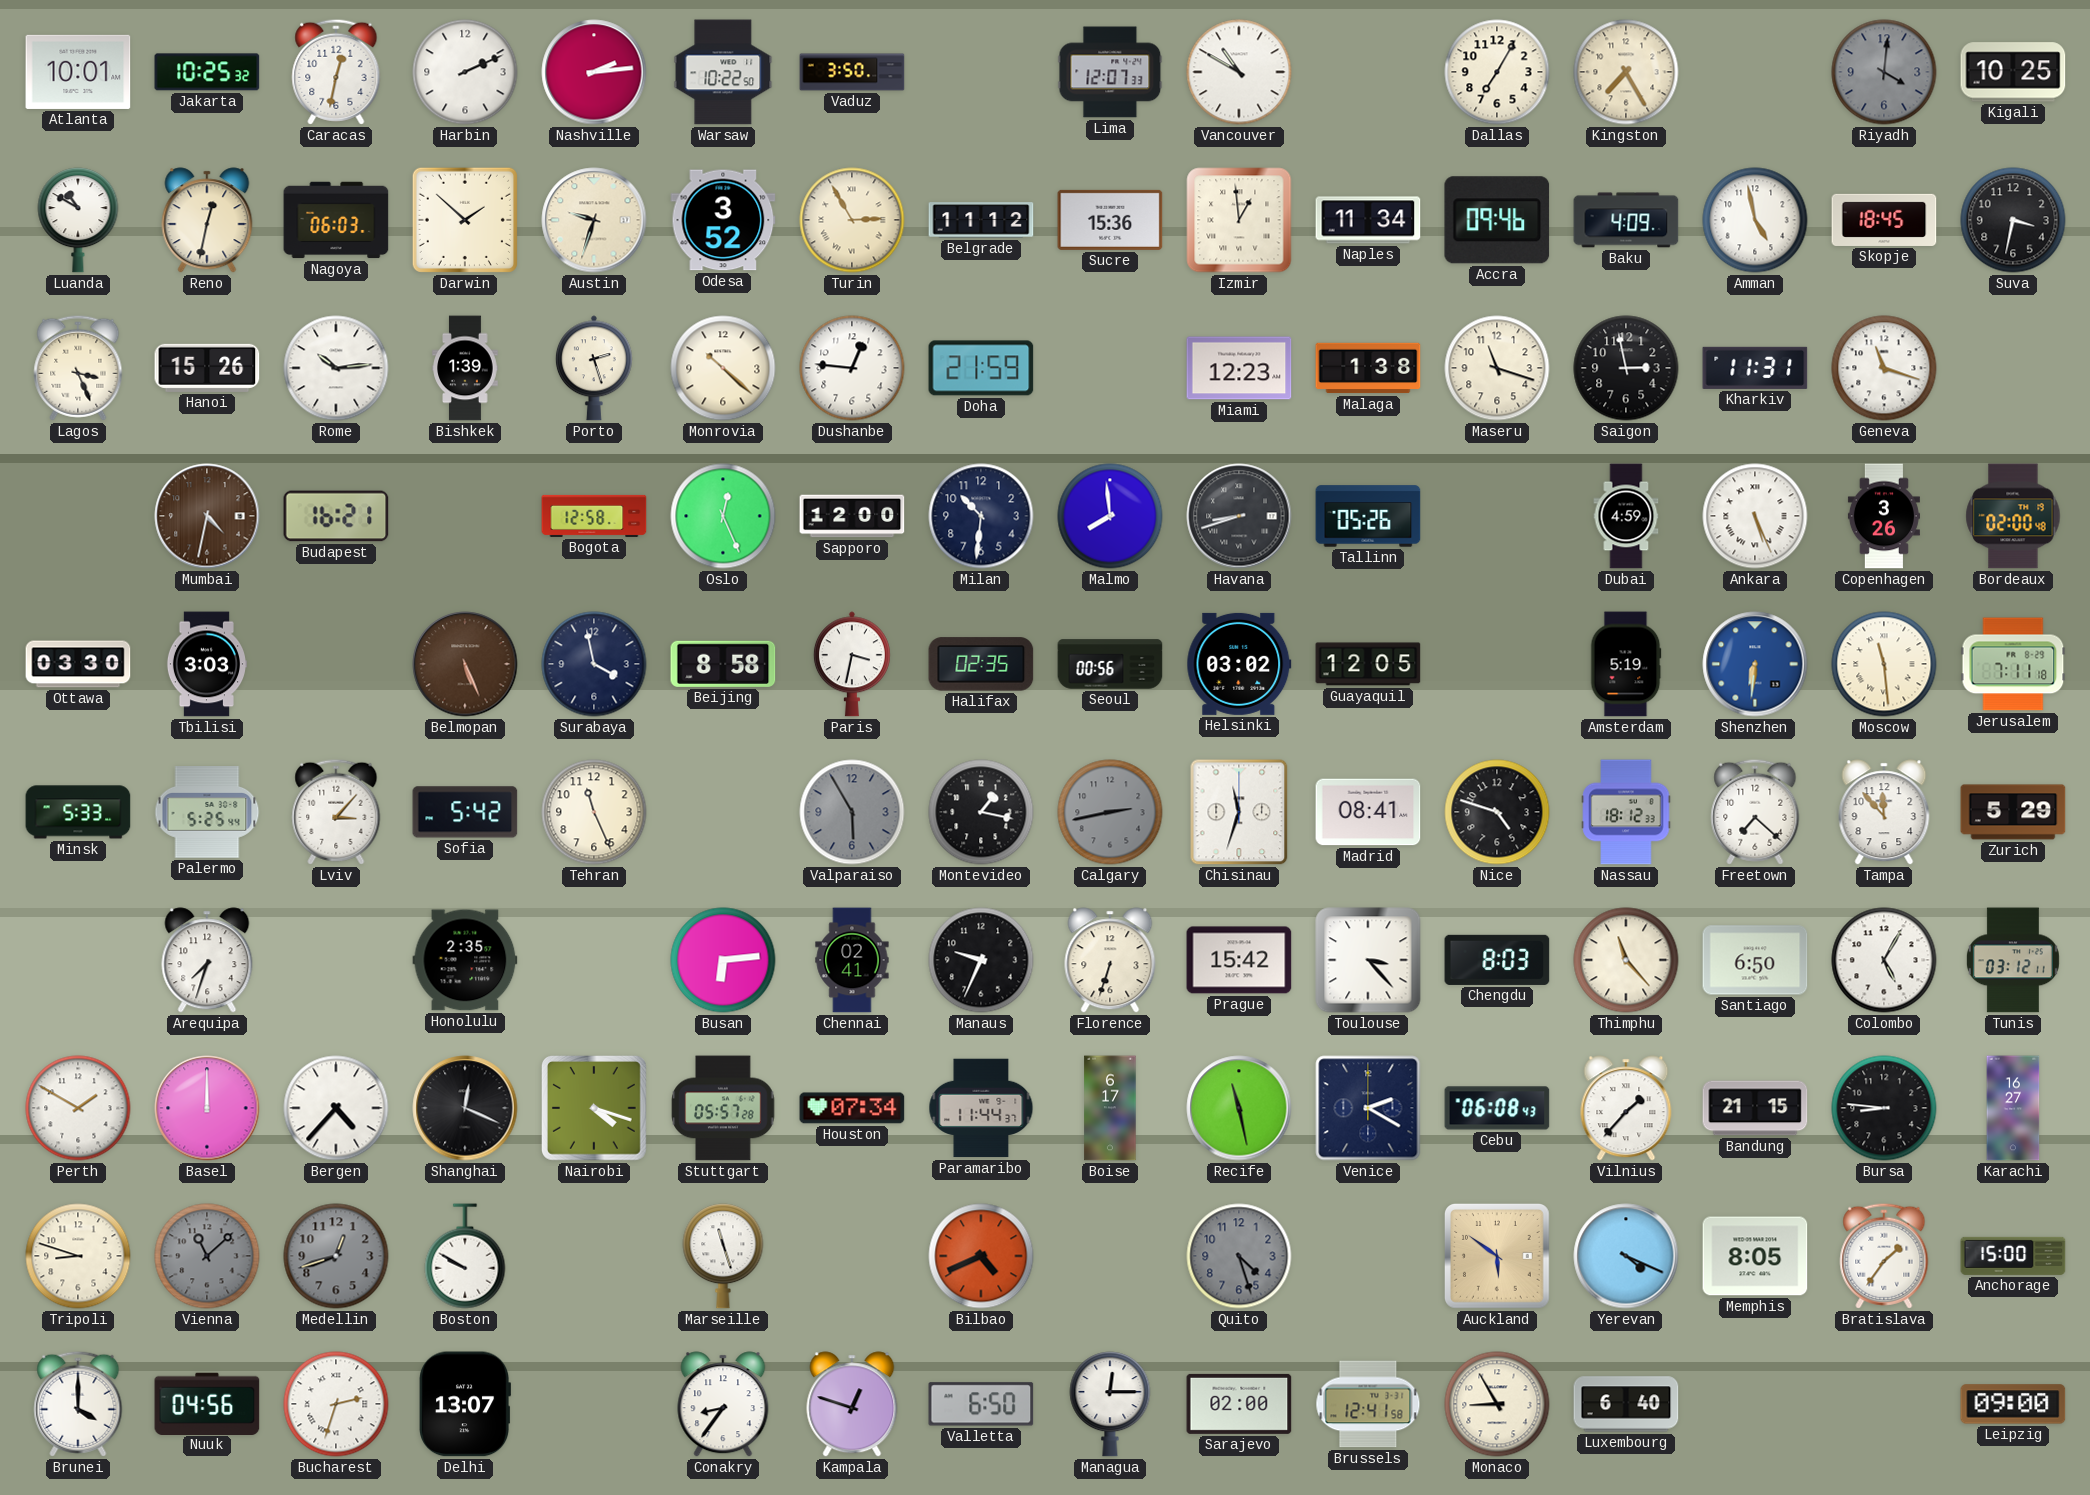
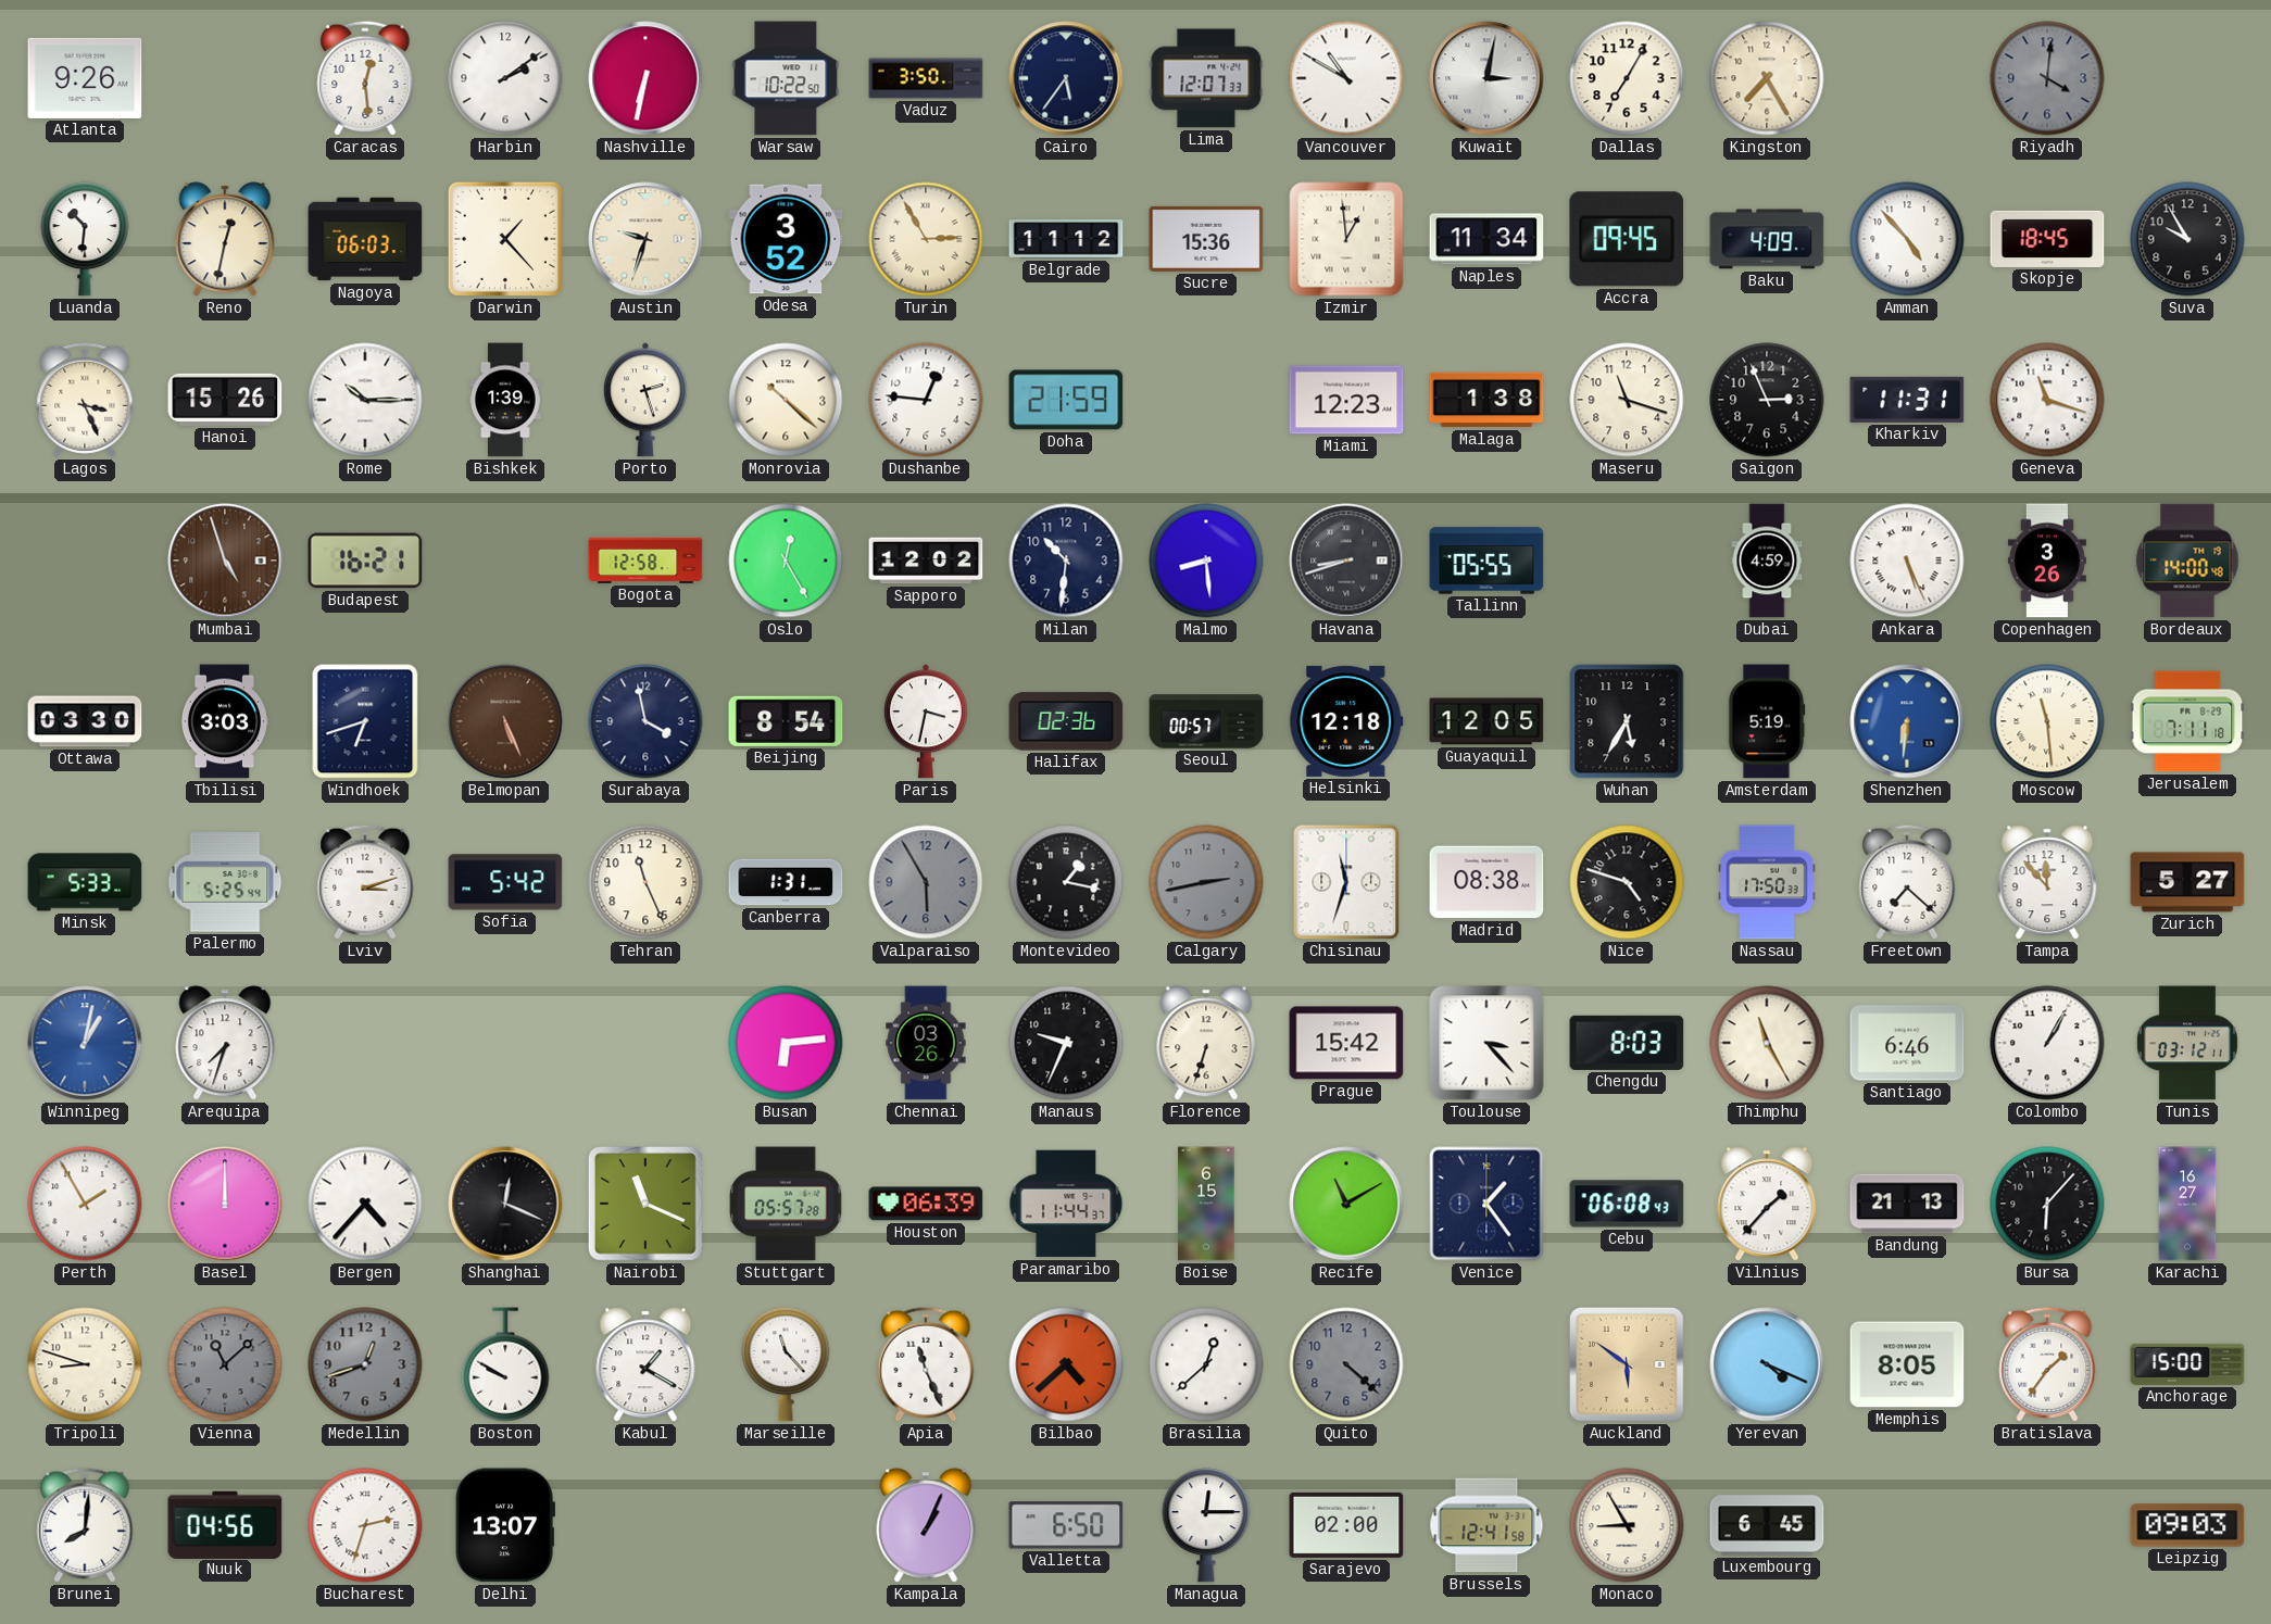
Atlanta: 10:01 -> 9:26 (85, 78)
Jakarta: 10:25 -> none (207, 72)
Caracas: 12:32 -> 12:29 (365, 78)
Harbin: 2:11 -> 2:09 (505, 78)
Nashville: 2:14 -> 6:32 (645, 78)
Cairo: none -> 5:36 (1066, 78)
Kuwait: none -> 3:02 (1486, 78)
Kigali: 10:25 -> none (2013, 72)
Luanda: 10:50 -> 10:31 (85, 239)
Darwin: 1:52 -> 1:23 (505, 239)
Accra: 09:46 -> 09:45 (1627, 239)
Amman: 4:58 -> 4:53 (1907, 239)
Suva: 3:32 -> 9:55 (2187, 239)
Rome: 10:14 -> 10:15 (365, 400)
Saigon: 2:58 -> 2:56 (1767, 400)
Mumbai: 4:32 -> 4:57 (225, 561)
Oslo: 12:26 -> 12:25 (786, 561)
Sapporo: 12:00 -> 12:02 (926, 561)
Malmo: 7:59 -> 8:29 (1206, 561)
Tallinn: 05:26 -> 05:55 (1486, 561)
Bordeaux: 02:00 -> 14:00 (2187, 561)
Windhoek: none -> 6:42 (365, 721)
Beijing: 8:58 -> 8:54 (786, 721)
Halifax: 02:35 -> 02:36 (1066, 721)
Seoul: 00:56 -> 00:57 (1206, 721)
Helsinki: 03:02 -> 12:18 (1346, 721)
Wuhan: none -> 5:35 (1627, 721)
Lviv: 3:07 -> 3:12 (365, 882)
Canberra: none -> 1:31 (786, 882)
Madrid: 08:41 -> 08:38 (1486, 882)
Nassau: 18:12 -> 17:50 (1767, 882)
Zurich: 5:29 -> 5:27 (2187, 882)
Winnipeg: none -> 1:02 (85, 1043)
Honolulu: 2:35 -> none (465, 960)
Chennai: 02:41 -> 03:26 (926, 1043)
Thimphu: 11:23 -> 11:25 (1767, 1043)
Santiago: 6:50 -> 6:46 (1907, 1043)
Colombo: 5:05 -> 1:05 (2047, 1043)
Perth: 1:50 -> 1:55 (85, 1204)
Nairobi: 4:18 -> 11:19 (645, 1204)
Houston: 07:34 -> 06:39 (926, 1204)
Boise: 6:17 -> 6:15 (1206, 1204)
Recife: 11:28 -> 11:10 (1346, 1204)
Venice: 2:20 -> 1:24 (1486, 1204)
Bandung: 21:15 -> 21:13 (1907, 1204)
Bursa: 8:46 -> 6:07 (2047, 1204)
Kabul: none -> 1:20 (645, 1364)
Marseille: 11:27 -> 11:23 (786, 1364)
Apia: none -> 11:26 (926, 1364)
Bilbao: 4:41 -> 4:38 (1066, 1364)
Brasilia: none -> 12:38 (1206, 1364)
Quito: 4:27 -> 4:22 (1346, 1364)
Brunei: 4:00 -> 8:01 (85, 1525)
Conakry: 8:36 -> none (723, 1404)
Kampala: 12:48 -> 1:04 (926, 1525)
Luxembourg: 6:40 -> 6:45 (1767, 1525)
Leipzig: 09:00 -> 09:03 (2187, 1525)
